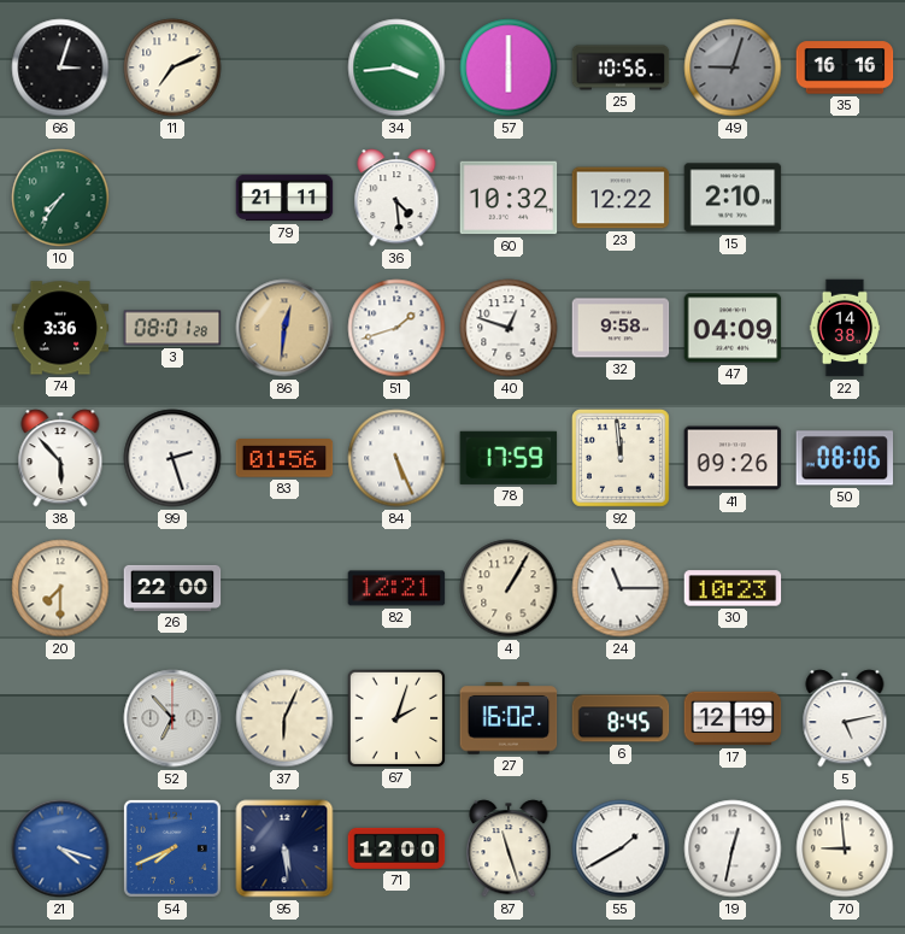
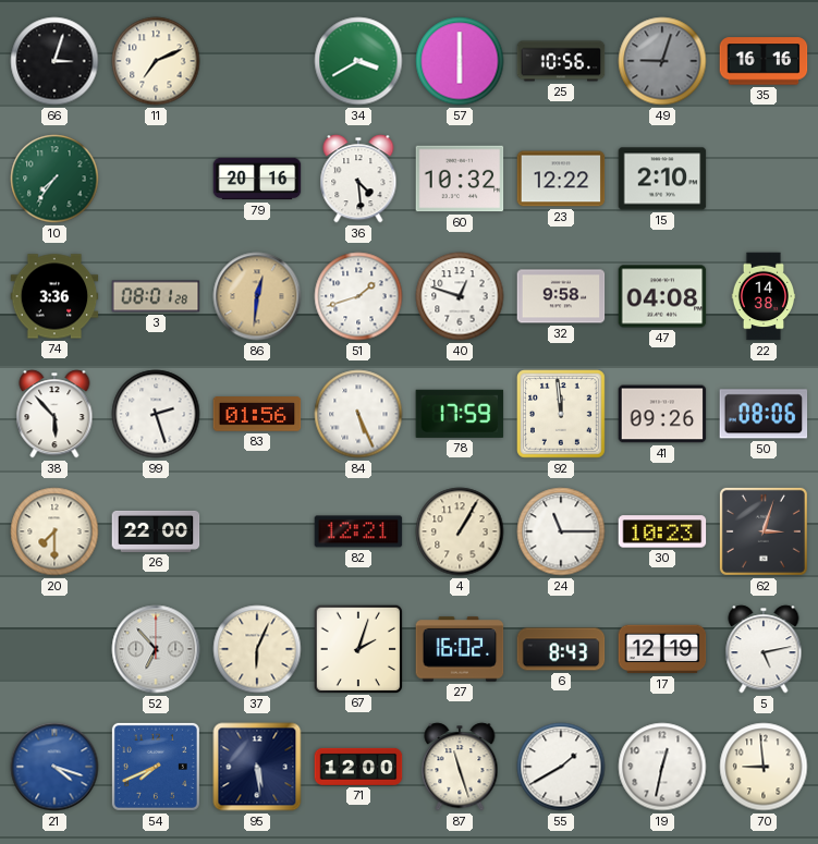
34: 3:44 -> 3:40 (358, 61)
79: 21:11 -> 20:16 (257, 179)
47: 04:09 -> 04:08 (662, 296)
62: none -> 3:03 (764, 531)
6: 8:45 -> 8:43 (561, 649)
